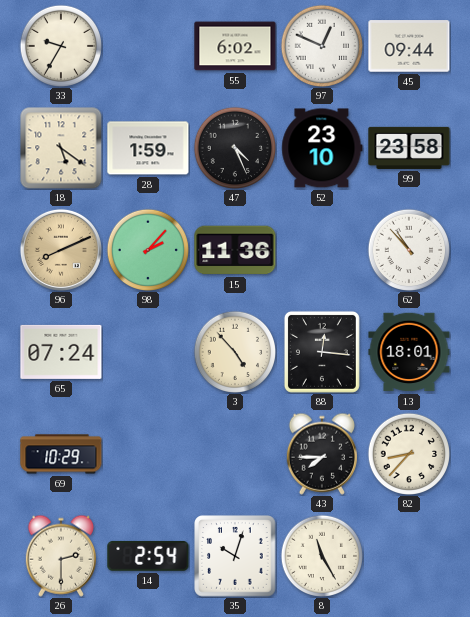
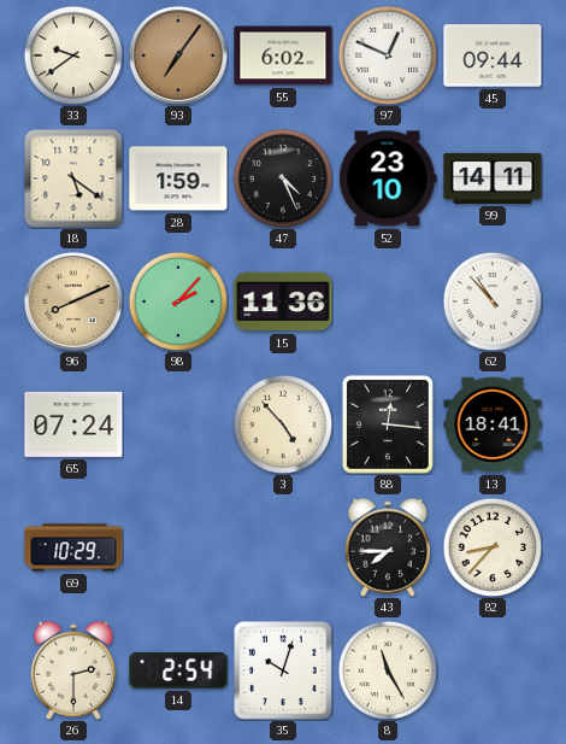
33: 9:35 -> 9:39 (72, 54)
93: none -> 7:06 (178, 55)
99: 23:58 -> 14:11 (493, 178)
13: 18:01 -> 18:41 (493, 424)
